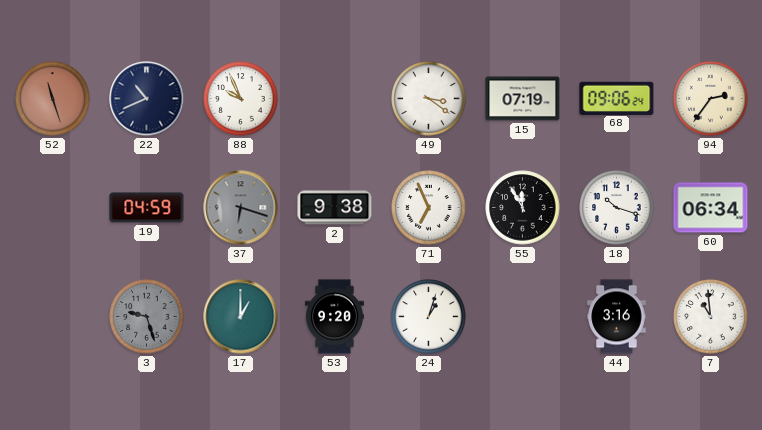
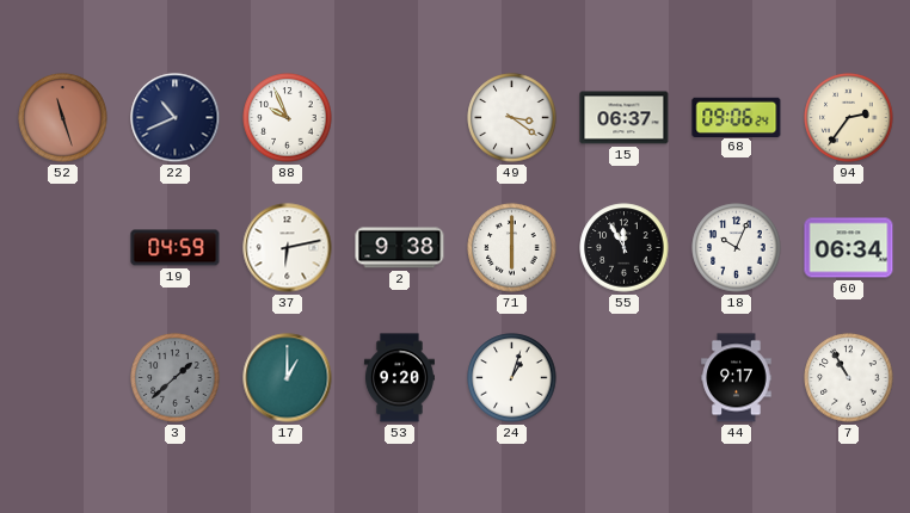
15: 07:19 -> 06:37 (625, 118)
37: 6:18 -> 6:13 (288, 248)
37 dial: grey -> white (288, 248)
71: 6:56 -> 6:00 (512, 248)
18: 10:18 -> 10:04 (737, 248)
3: 9:27 -> 1:38 (176, 378)
44: 3:16 -> 9:17 (737, 378)
7: 10:59 -> 10:55 (849, 378)
